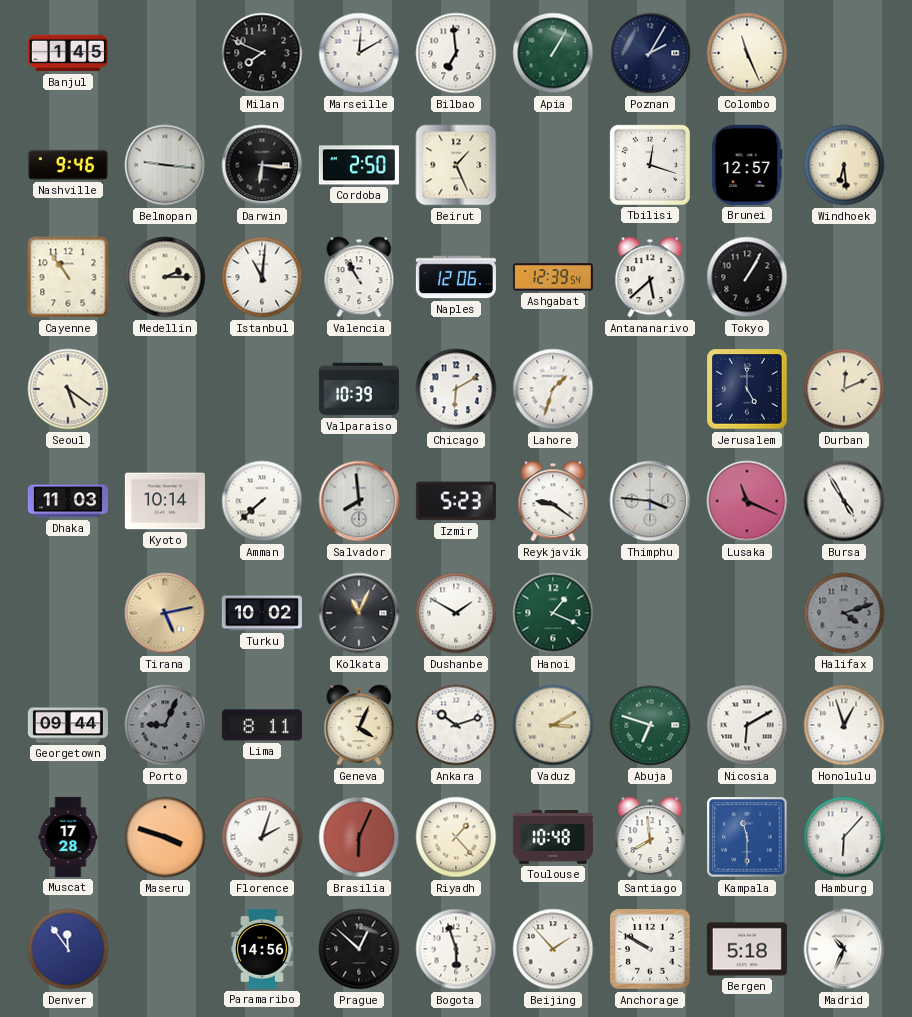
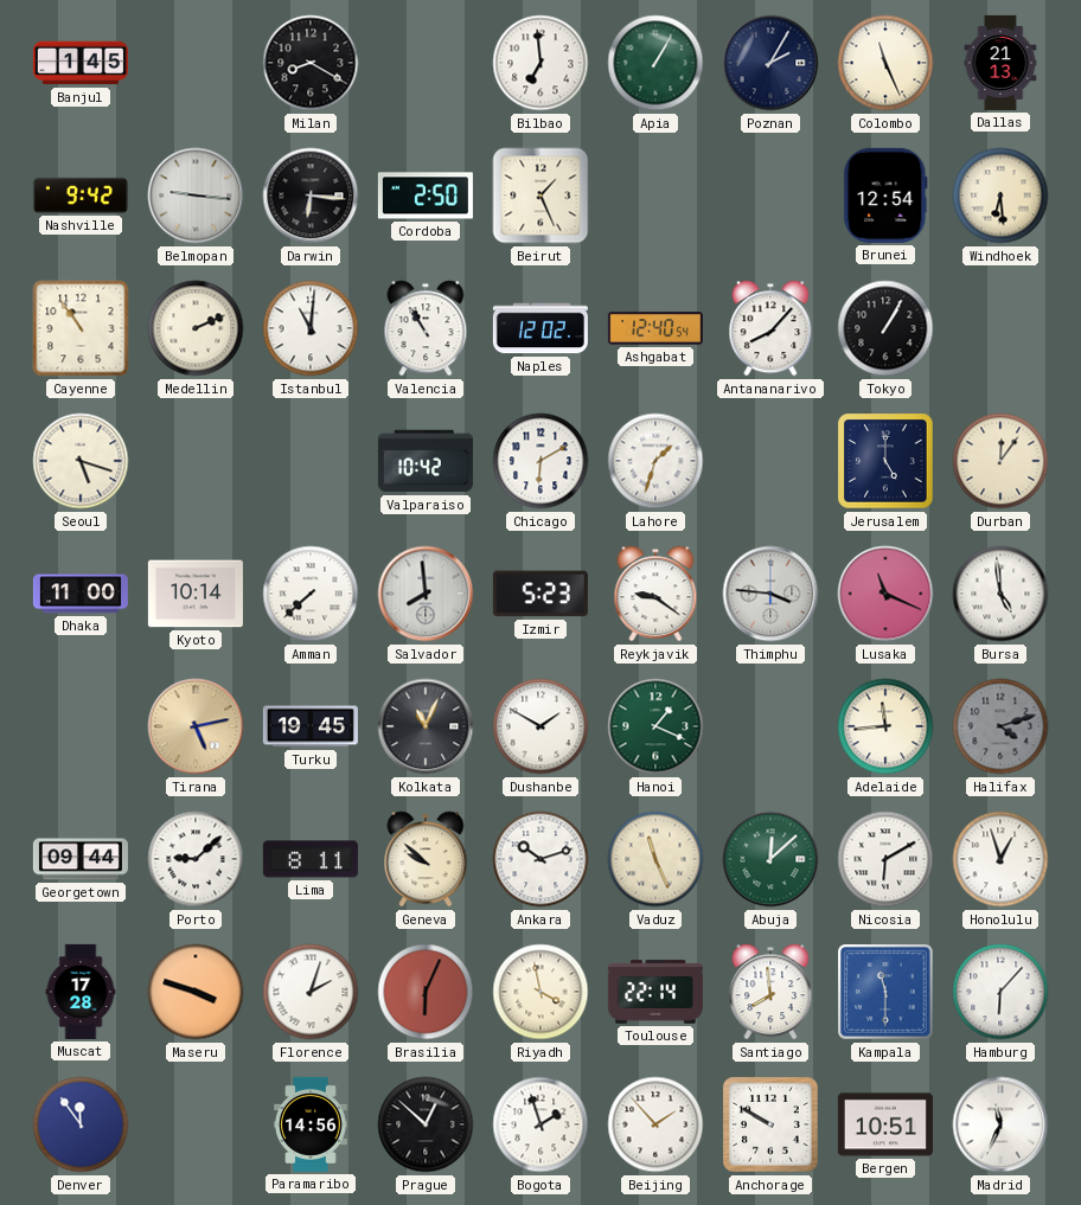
Milan: 7:49 -> 8:20 (311, 63)
Marseille: 12:10 -> none (359, 53)
Dallas: none -> 21:13 (1000, 63)
Nashville: 9:46 -> 9:42 (81, 196)
Tbilisi: 12:18 -> none (650, 165)
Brunei: 12:57 -> 12:54 (885, 196)
Medellin: 2:15 -> 2:11 (196, 328)
Naples: 12:06 -> 12:02 (540, 328)
Ashgabat: 12:39 -> 12:40 (655, 328)
Antananarivo: 5:38 -> 8:07 (770, 328)
Seoul: 5:21 -> 5:18 (81, 461)
Valparaiso: 10:39 -> 10:42 (426, 461)
Durban: 12:11 -> 12:06 (1000, 461)
Dhaka: 11:03 -> 11:00 (81, 594)
Bursa: 4:55 -> 4:59 (1000, 594)
Turku: 10:02 -> 19:45 (311, 726)
Adelaide: none -> 11:44 (885, 726)
Porto: 9:04 -> 9:08 (196, 859)
Porto dial: grey -> white (196, 859)
Geneva: 4:04 -> 9:52 (426, 859)
Vaduz: 3:10 -> 11:26 (655, 859)
Abuja: 6:48 -> 12:08 (770, 859)
Riyadh: 1:23 -> 3:58 (540, 992)
Toulouse: 10:48 -> 22:14 (655, 992)
Bogota: 5:57 -> 1:57 (540, 1124)
Bergen: 5:18 -> 10:51 (885, 1124)
Madrid: 10:34 -> 11:34 (1000, 1124)
